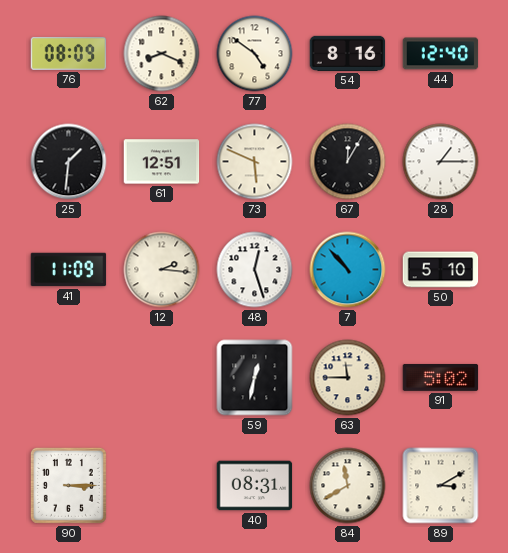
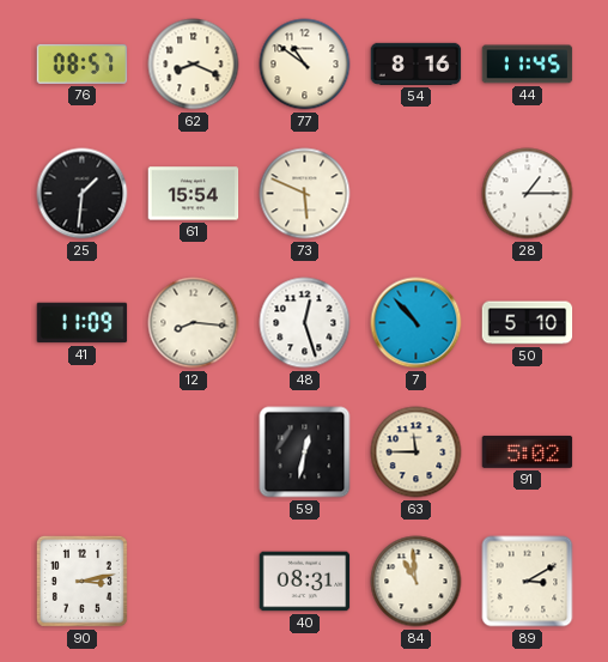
76: 08:09 -> 08:57 (83, 63)
77: 4:51 -> 10:51 (305, 65)
44: 12:40 -> 11:45 (528, 65)
61: 12:51 -> 15:54 (194, 194)
67: 12:05 -> none (348, 162)
12: 2:16 -> 8:16 (194, 323)
90: 3:15 -> 3:13 (81, 581)
84: 11:40 -> 10:59 (417, 582)
